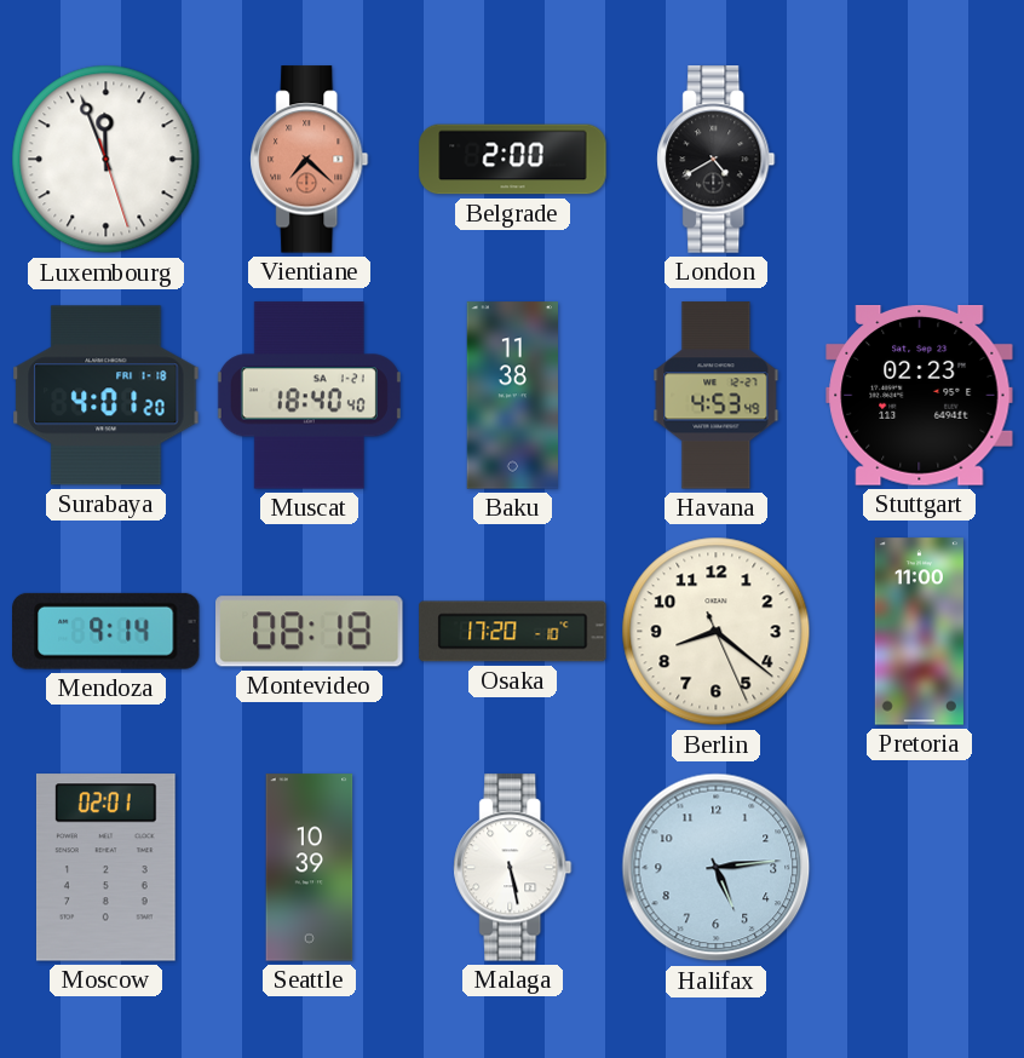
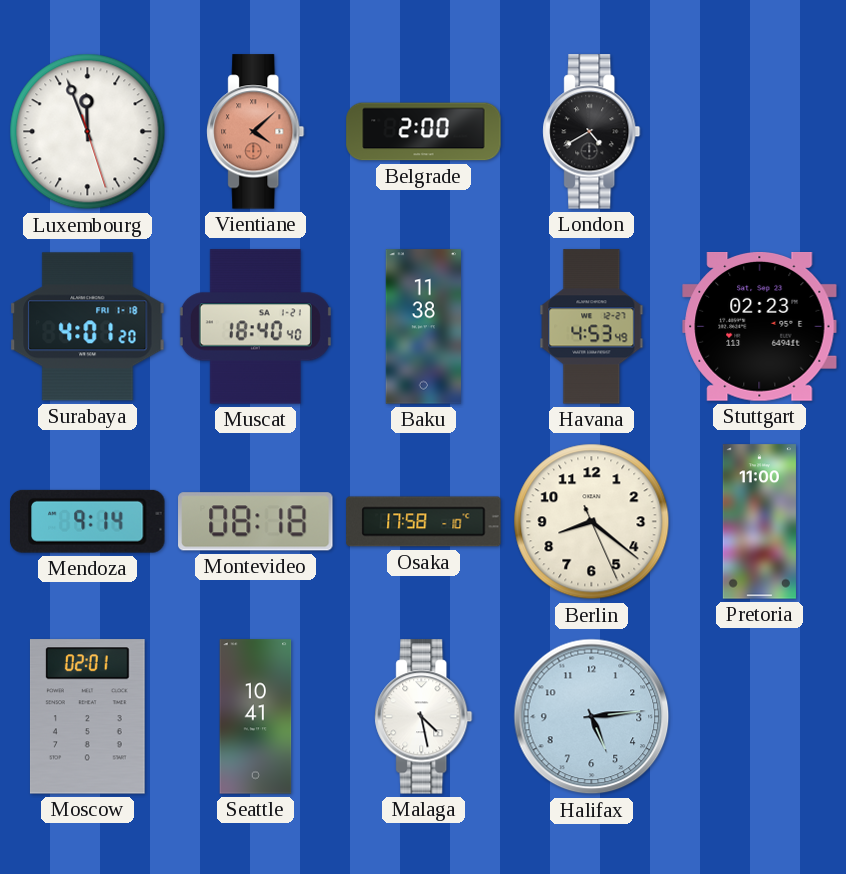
Vientiane: 7:22 -> 4:08 (256, 132)
Osaka: 17:20 -> 17:58 (424, 522)
Seattle: 10:39 -> 10:41 (256, 717)
Malaga: 5:28 -> 4:28 (424, 717)
